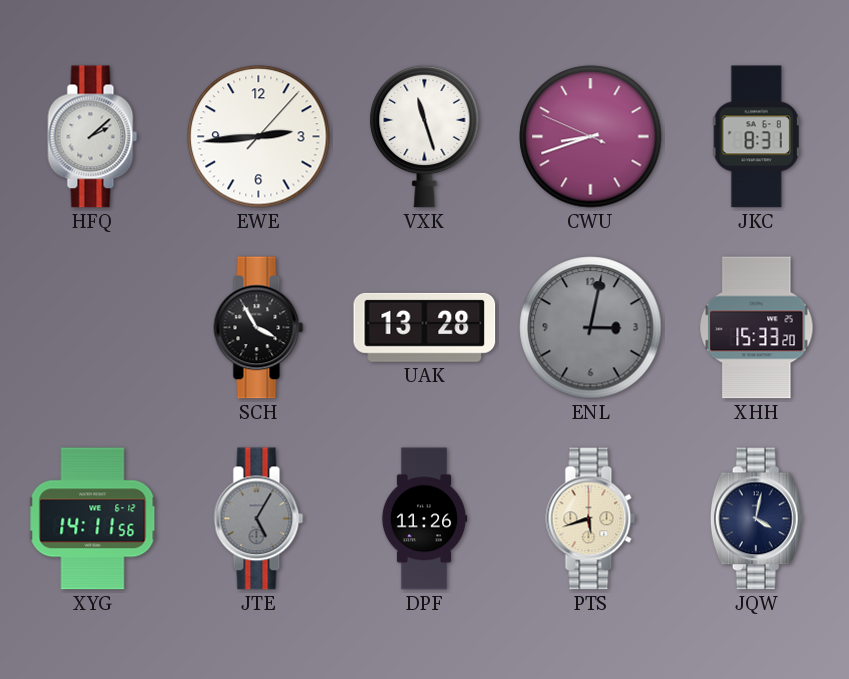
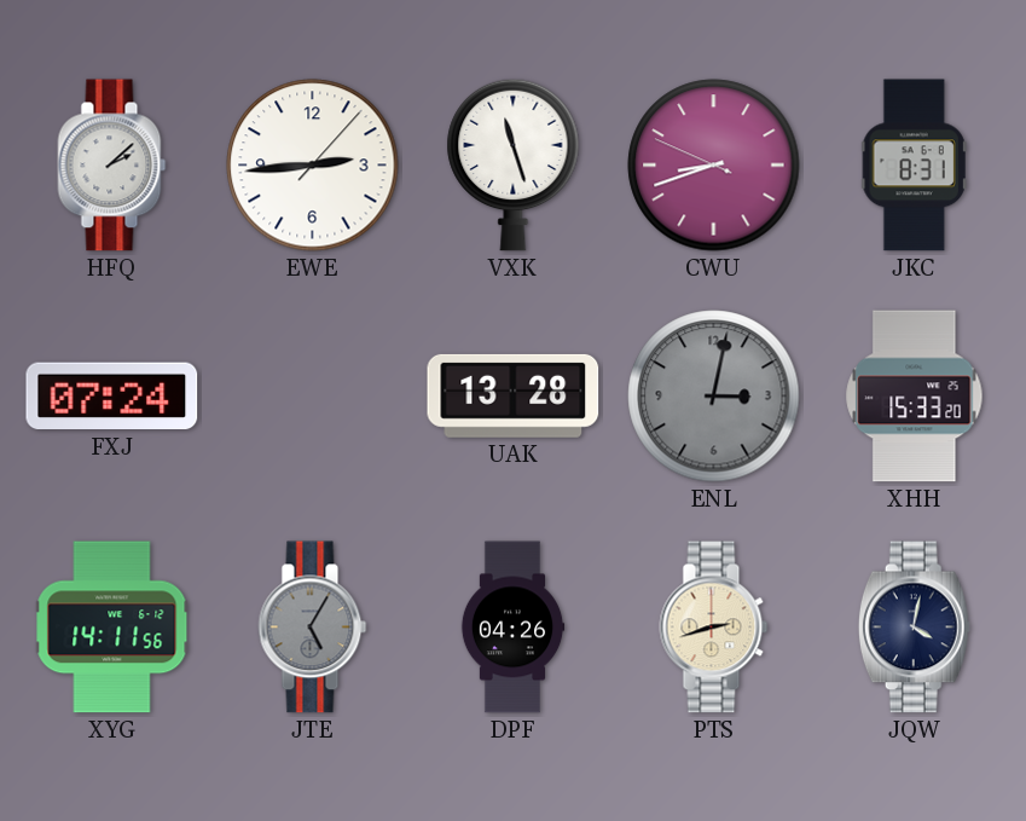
FXJ: none -> 07:24 (112, 397)
SCH: 3:55 -> none (259, 328)
DPF: 11:26 -> 04:26 (512, 628)
PTS: 5:42 -> 2:42 (714, 628)
